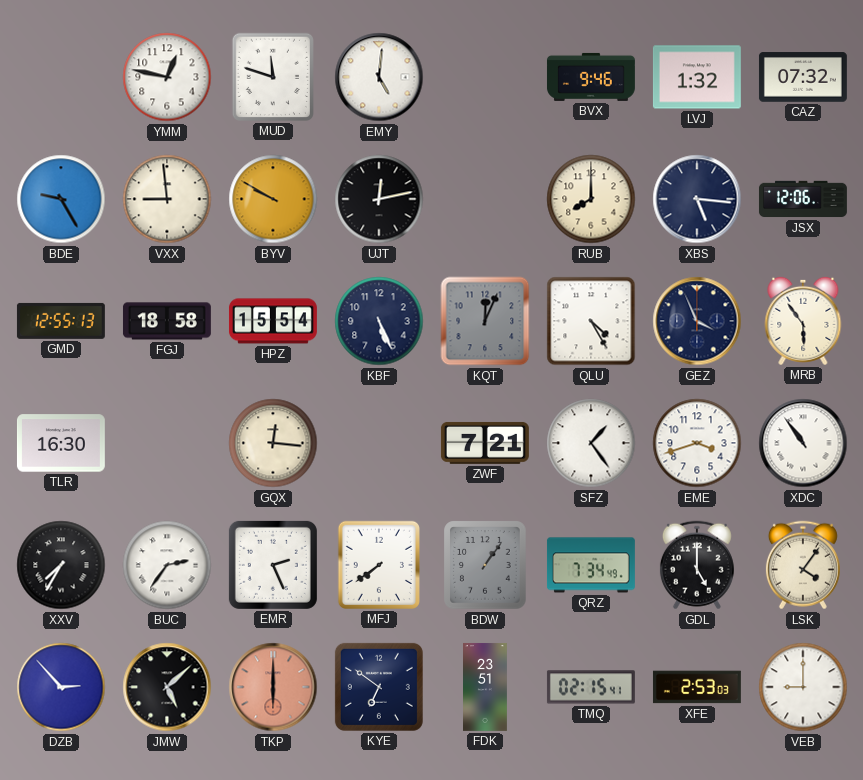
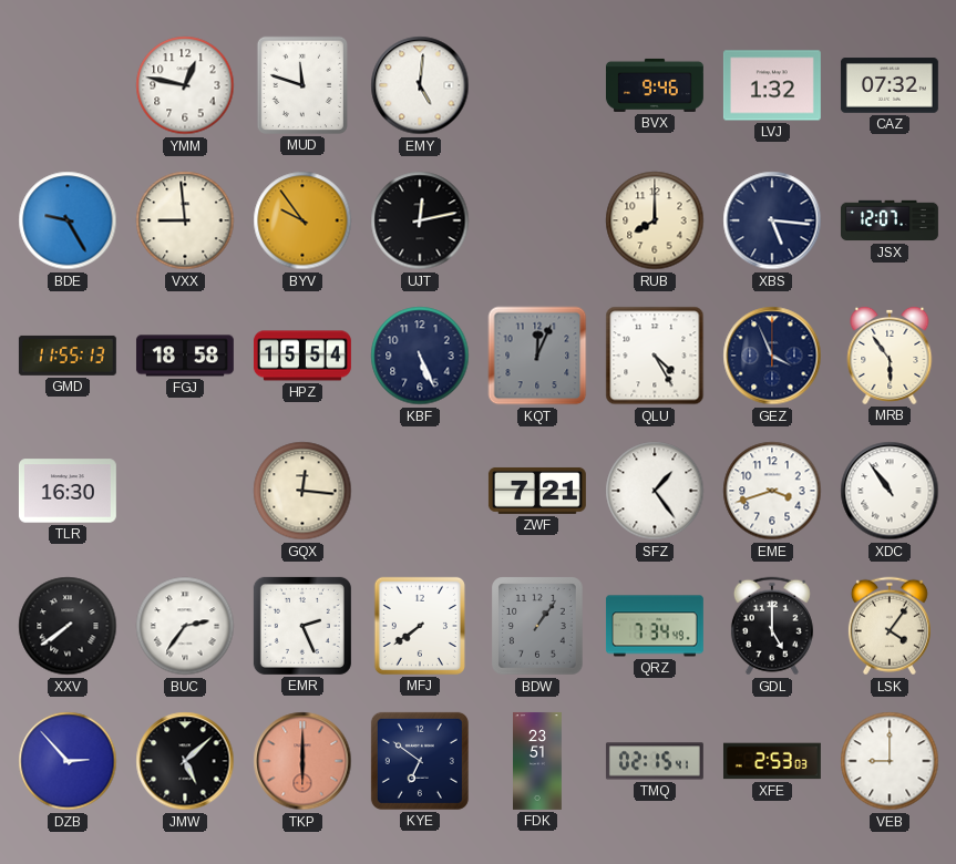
BYV: 9:50 -> 9:54 (302, 220)
JSX: 12:06 -> 12:07 (890, 220)
GMD: 12:55 -> 11:55 (68, 356)
XXV: 7:35 -> 7:39 (68, 626)
